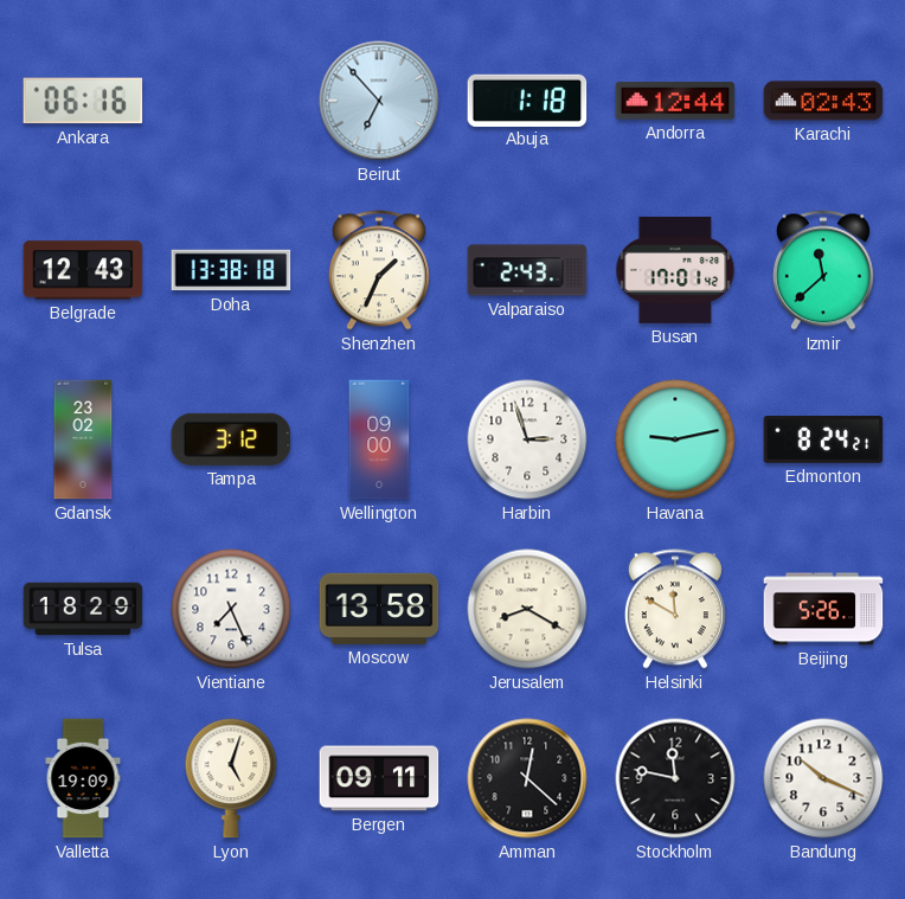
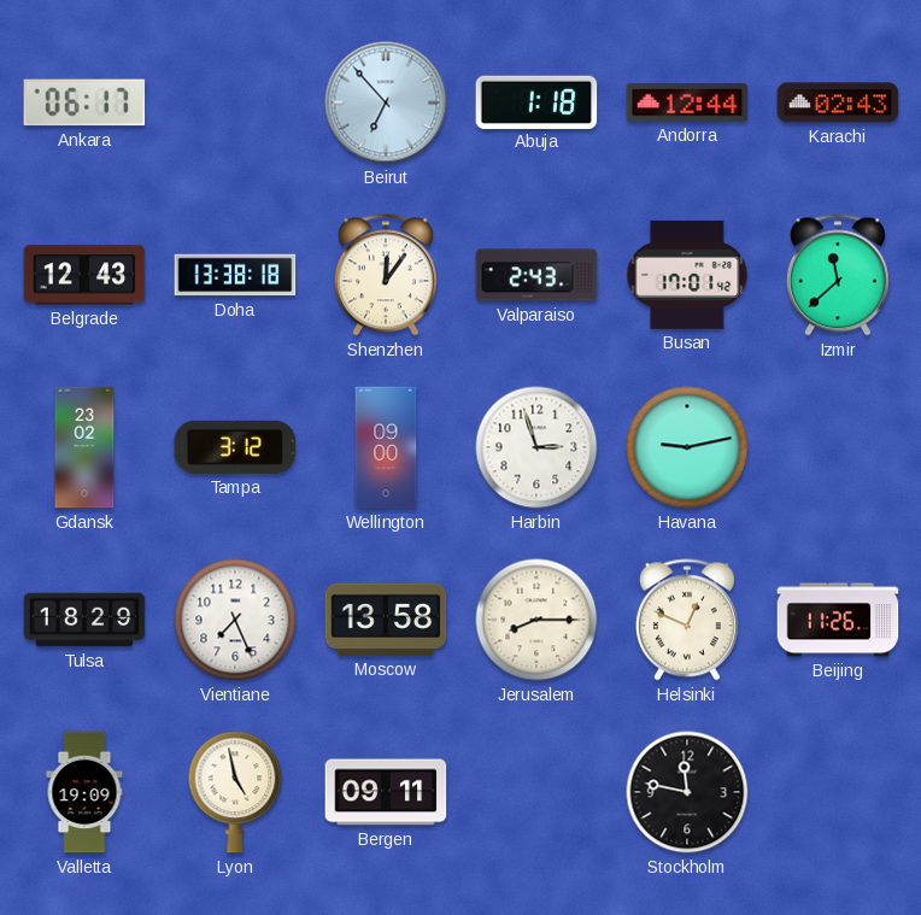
Ankara: 06:16 -> 06:17 (84, 102)
Shenzhen: 1:34 -> 12:06 (386, 275)
Edmonton: 8:24 -> none (823, 439)
Jerusalem: 8:20 -> 8:15 (536, 620)
Helsinki: 11:50 -> 12:49 (687, 620)
Beijing: 5:26 -> 11:26 (838, 620)
Lyon: 5:03 -> 4:58 (235, 792)
Amman: 12:22 -> none (527, 778)
Bandung: 10:19 -> none (823, 778)
